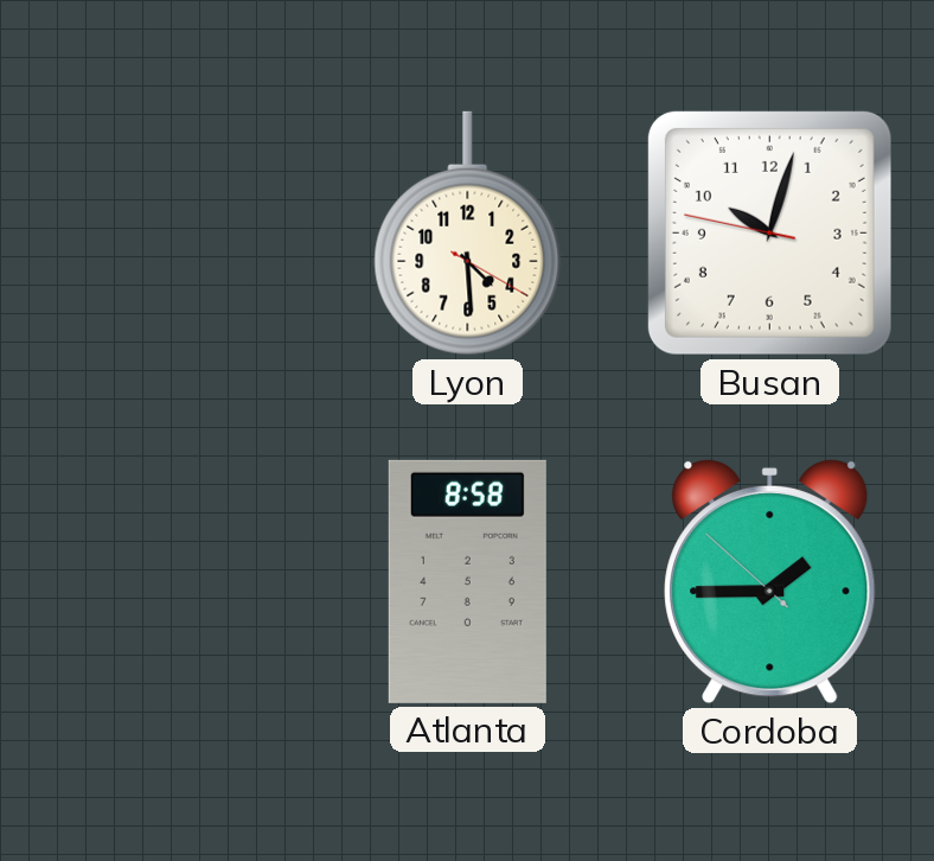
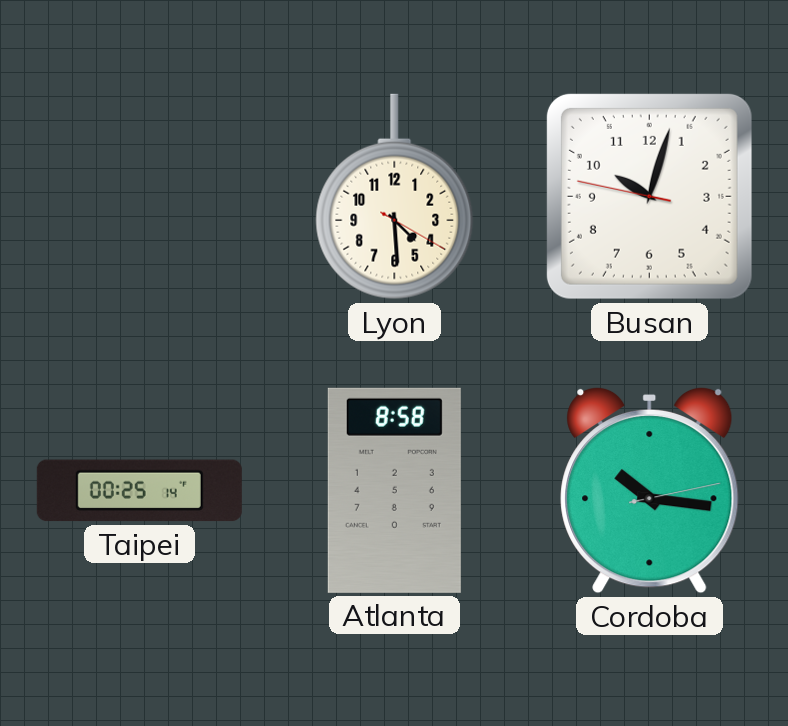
Taipei: none -> 00:25 (139, 491)
Cordoba: 1:44 -> 10:16 (650, 490)
